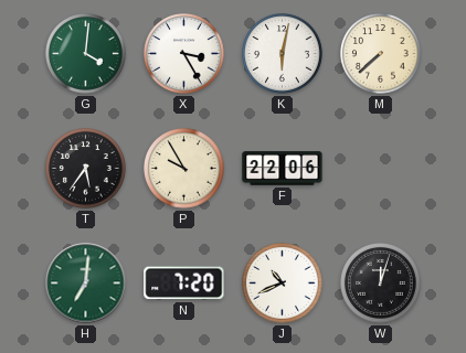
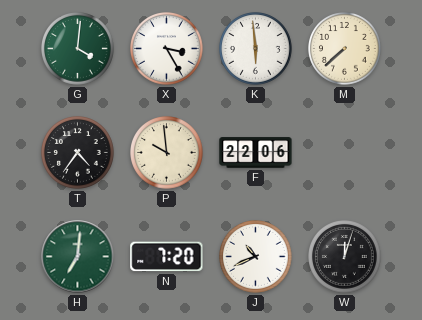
K: 6:02 -> 5:59 (256, 49)
T: 5:36 -> 4:36 (78, 153)
P: 9:55 -> 9:59 (167, 153)
